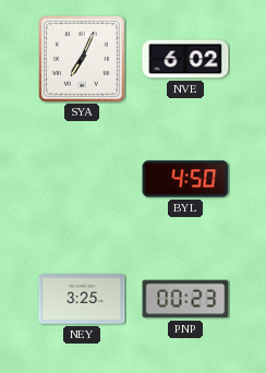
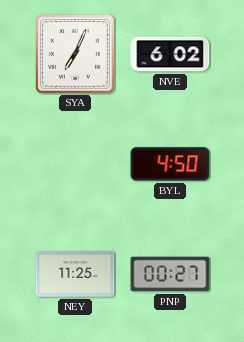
NEY: 3:25 -> 11:25 (75, 274)
PNP: 00:23 -> 00:27 (170, 274)
